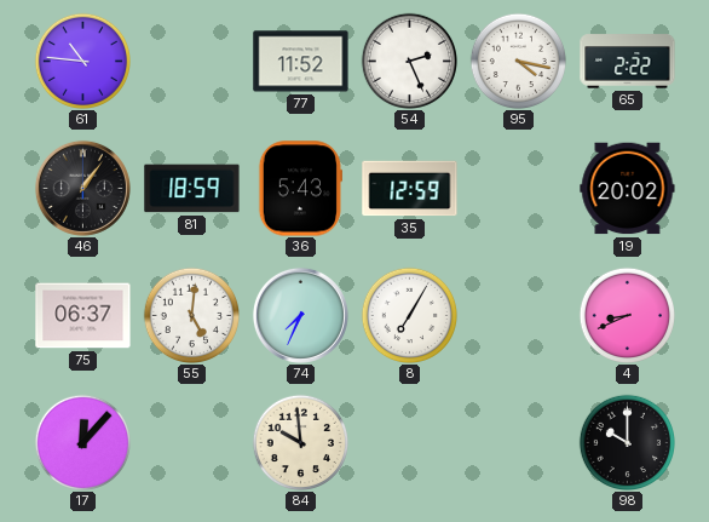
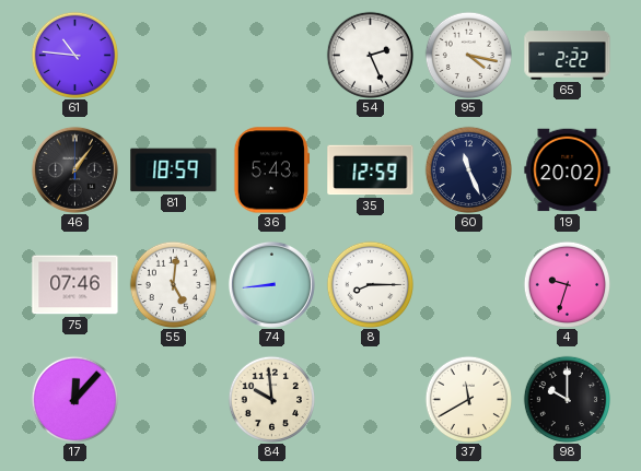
77: 11:52 -> none (301, 62)
60: none -> 11:26 (468, 169)
75: 06:37 -> 07:46 (75, 285)
74: 7:34 -> 8:44 (271, 284)
8: 7:05 -> 8:15 (370, 284)
4: 8:41 -> 9:33 (567, 284)
37: none -> 11:40 (468, 399)
